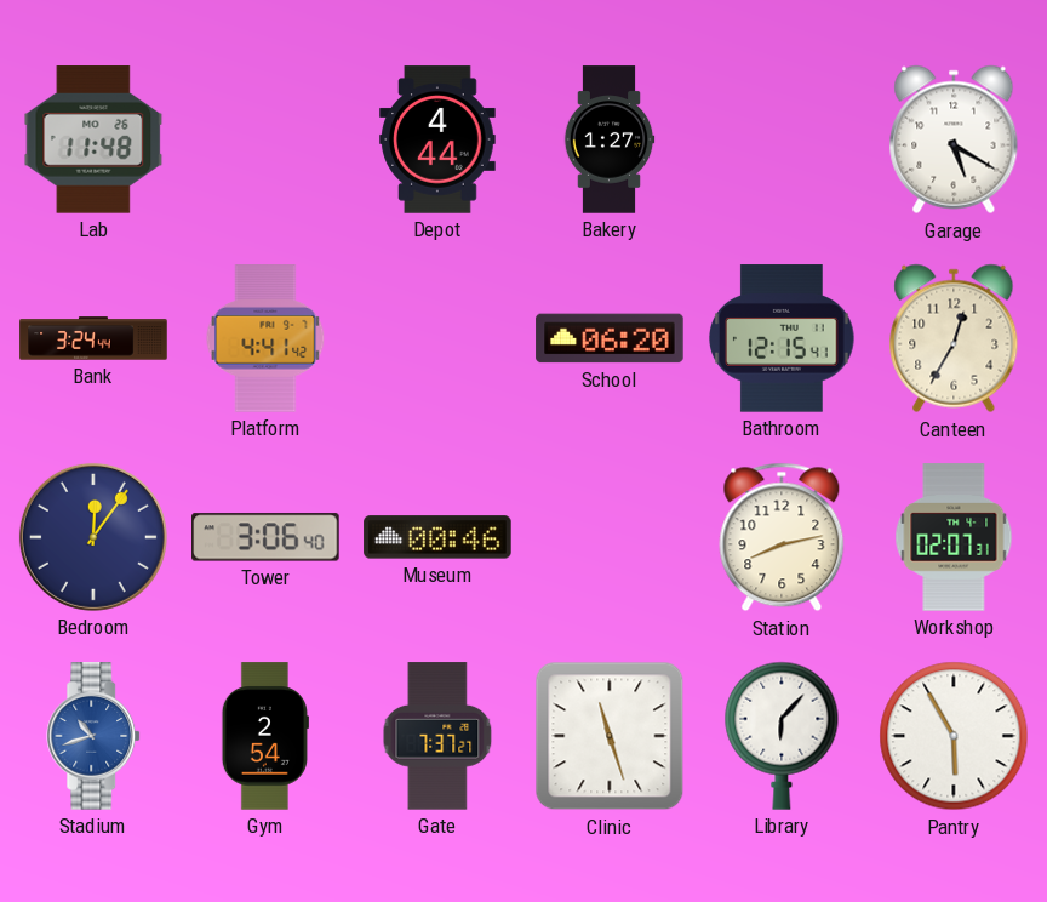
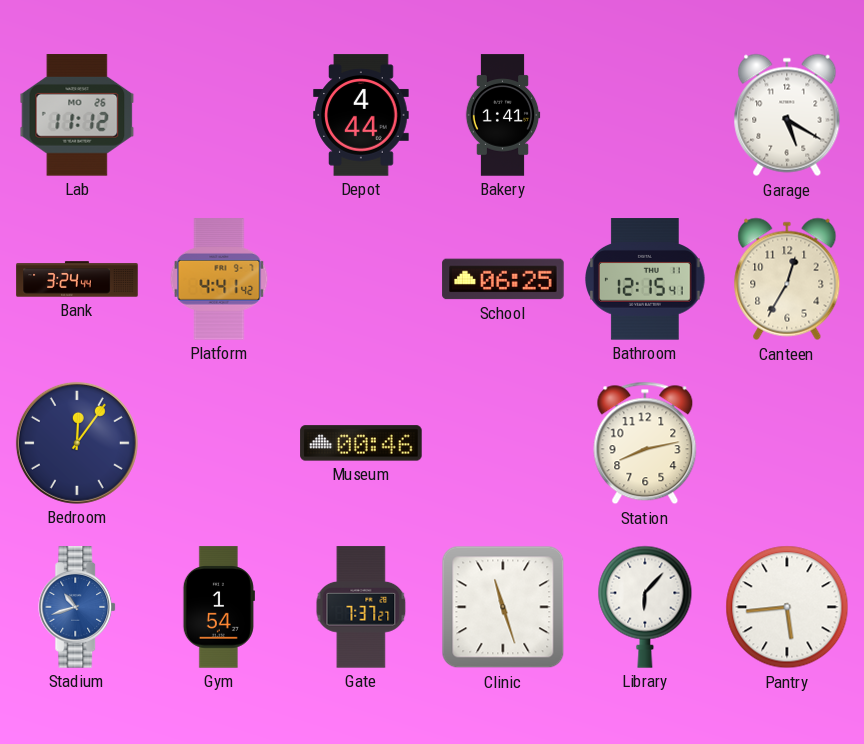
Lab: 11:48 -> 11:12 (77, 115)
Bakery: 1:27 -> 1:41 (503, 115)
School: 06:20 -> 06:25 (503, 279)
Tower: 3:06 -> none (265, 537)
Workshop: 02:07 -> none (954, 537)
Gym: 2:54 -> 1:54 (219, 607)
Pantry: 5:55 -> 5:44 (787, 607)
